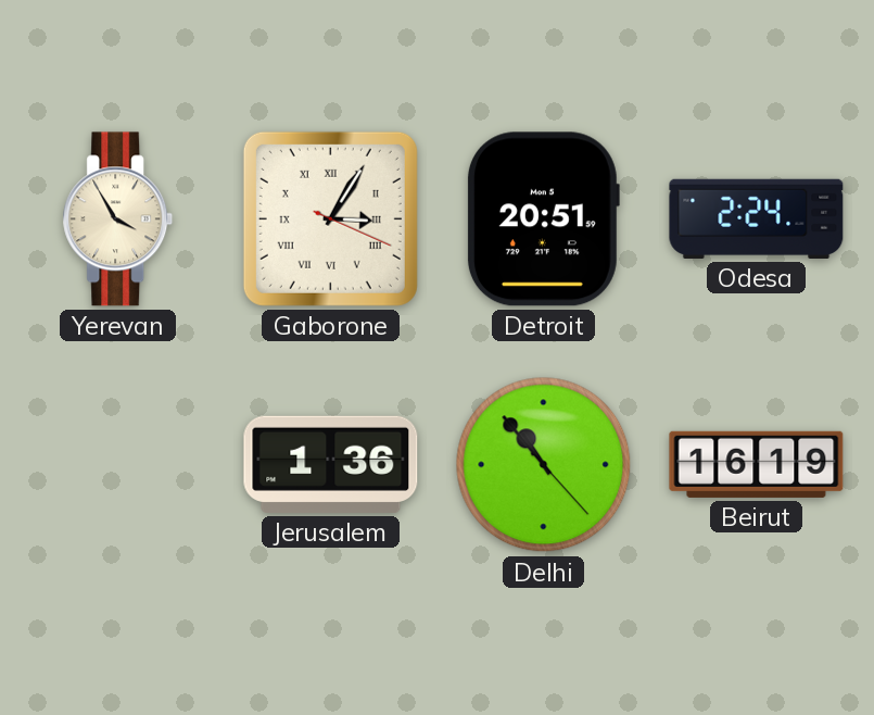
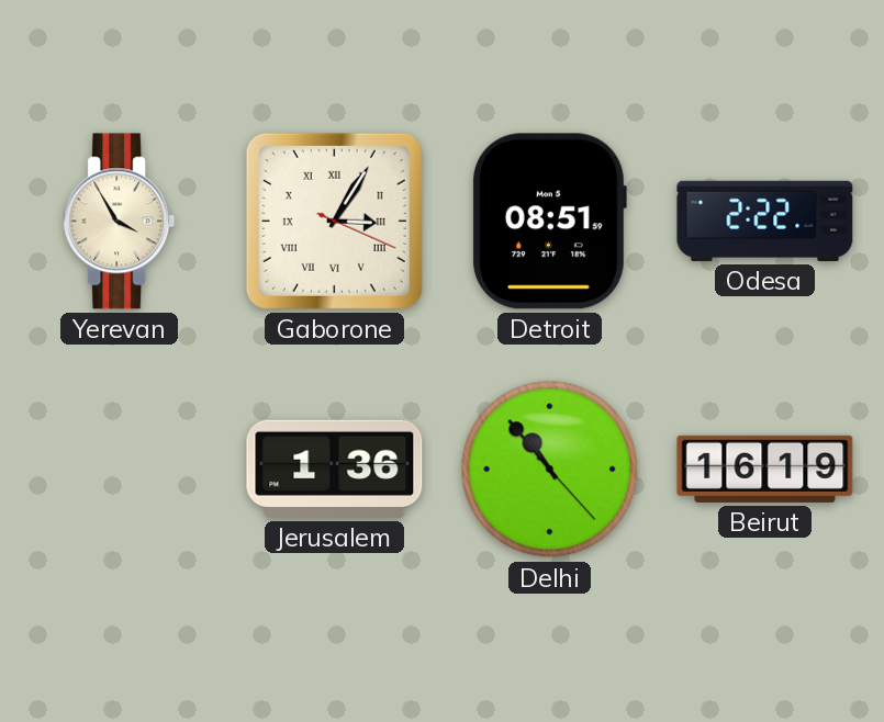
Detroit: 20:51 -> 08:51 (549, 222)
Odesa: 2:24 -> 2:22 (765, 221)
